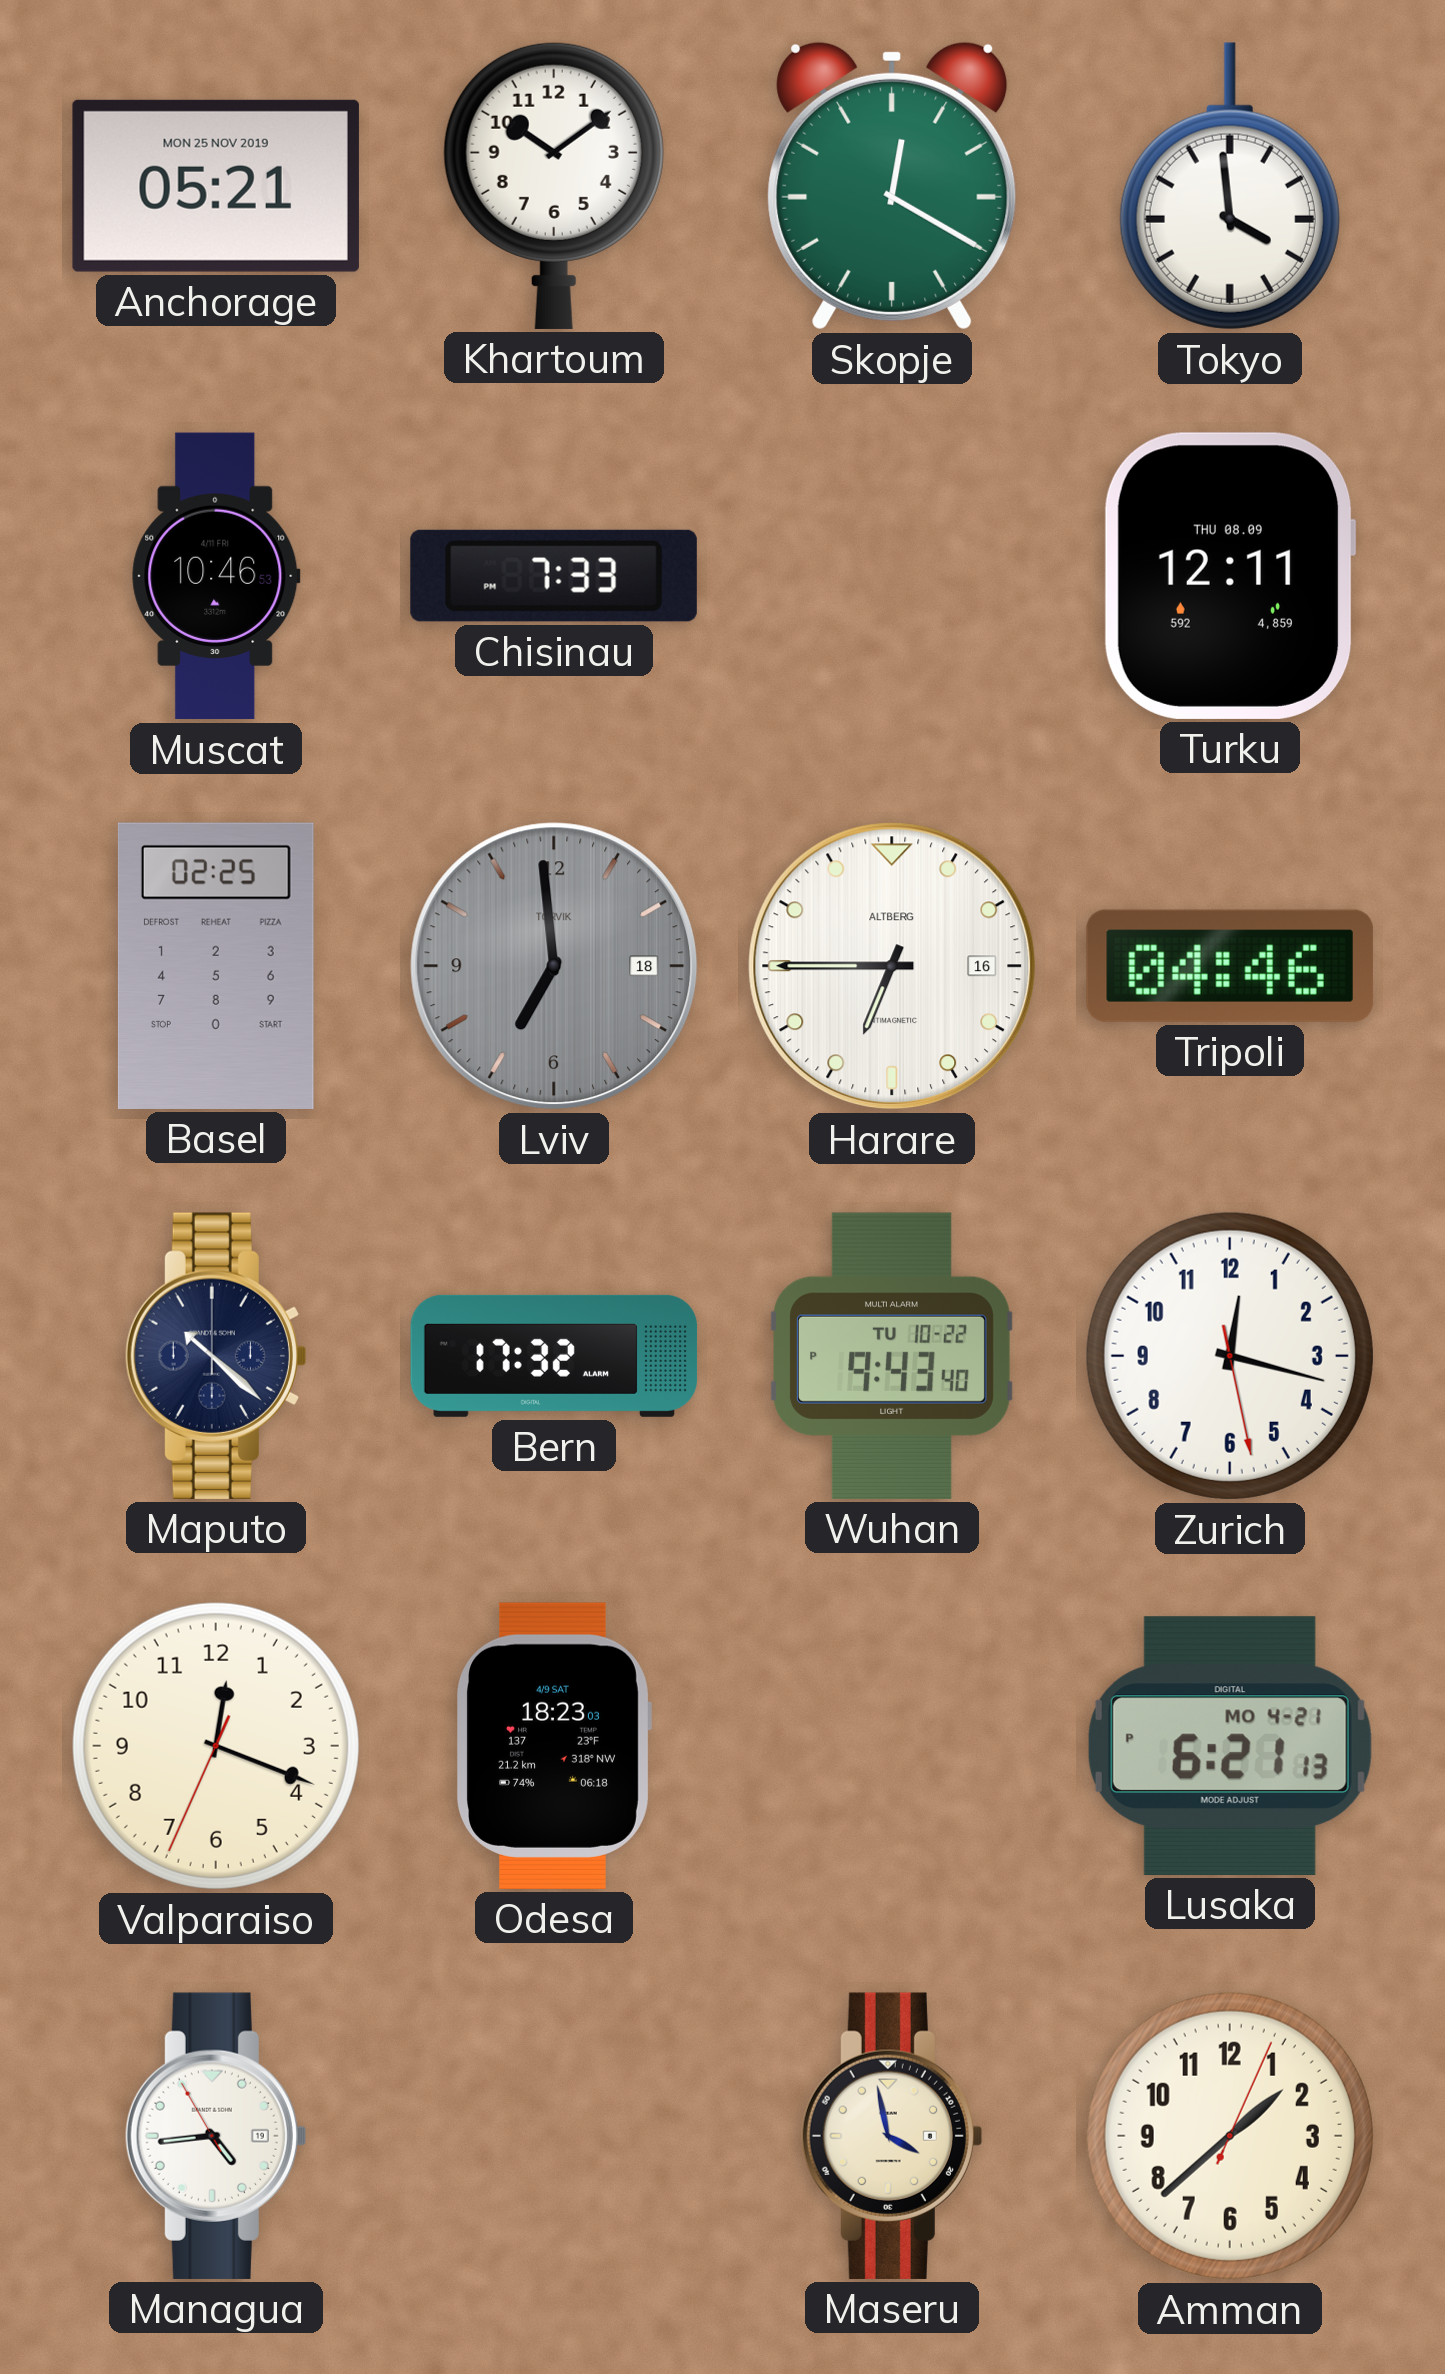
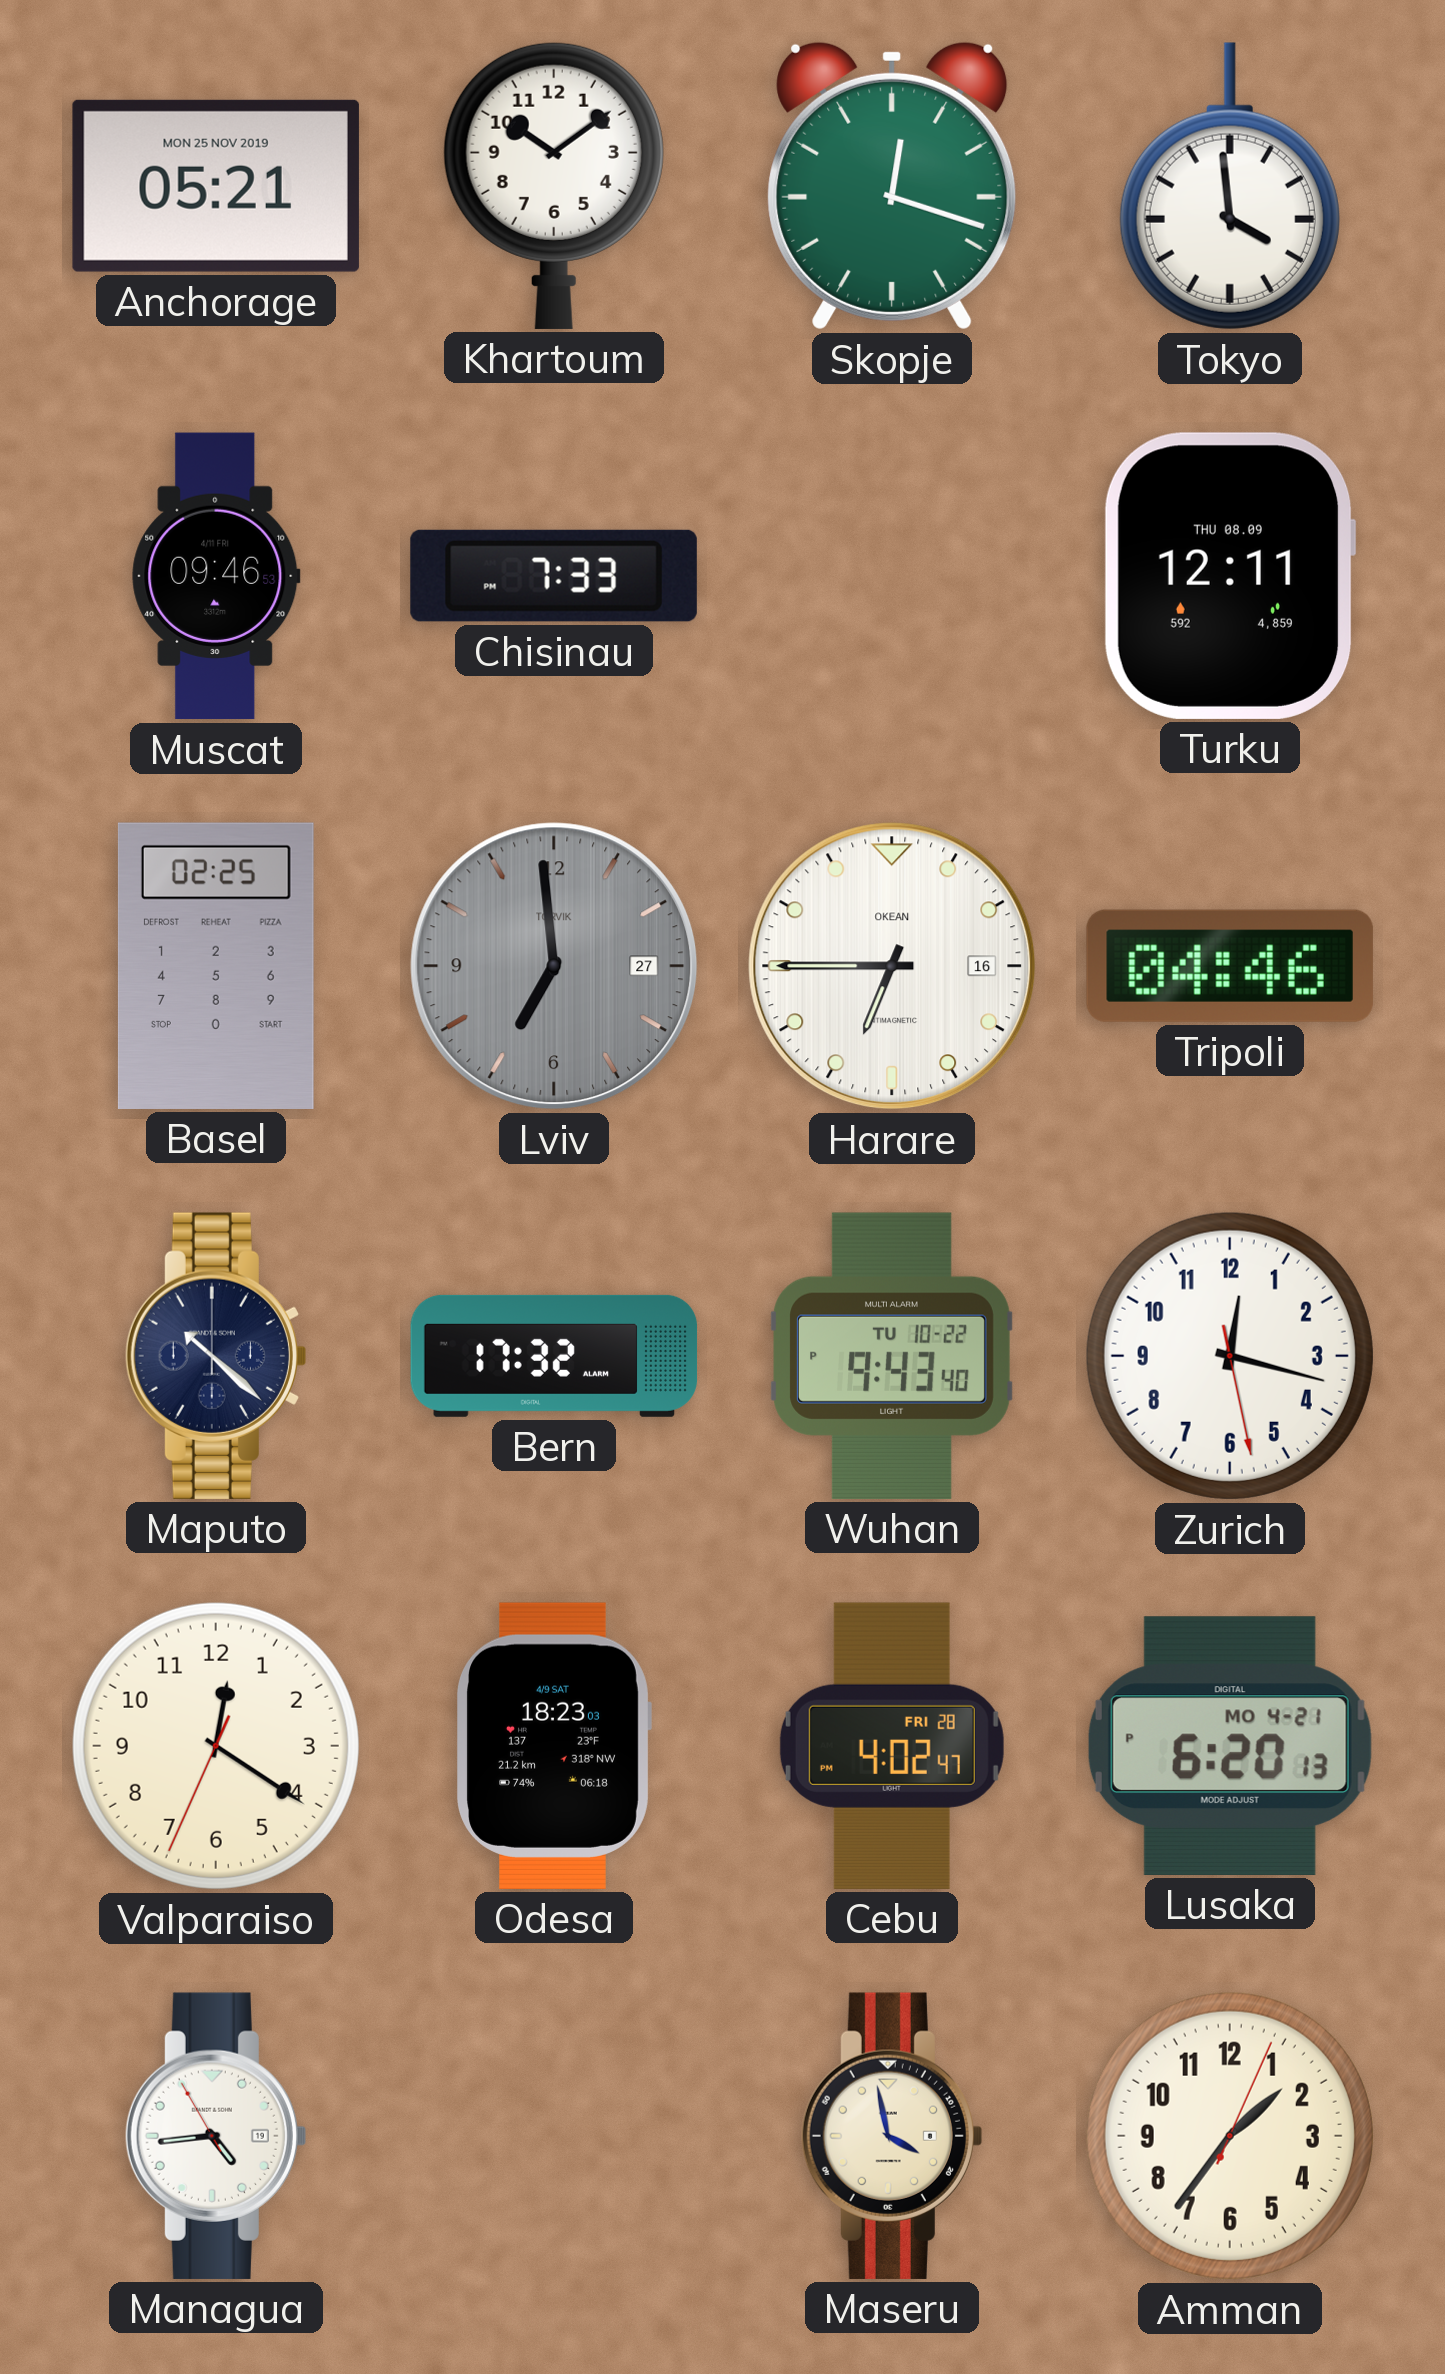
Skopje: 12:20 -> 12:18 (892, 186)
Muscat: 10:46 -> 09:46 (216, 576)
Lviv date: 18 -> 27 (554, 966)
Harare brand: ALTBERG -> OKEAN (892, 966)
Valparaiso: 12:18 -> 12:20 (216, 1746)
Cebu: none -> 4:02 (892, 1746)
Lusaka: 6:21 -> 6:20 (1230, 1746)
Amman: 1:38 -> 1:36 (1230, 2136)
